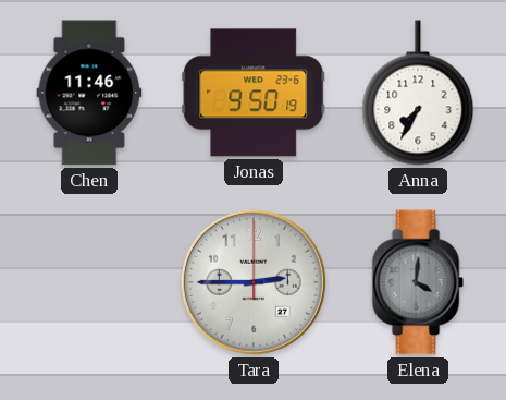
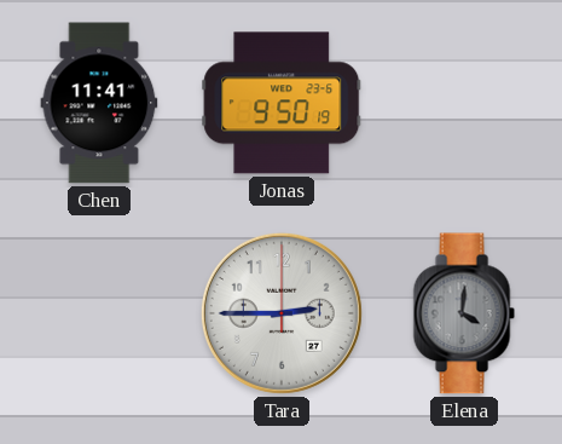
Chen: 11:46 -> 11:41 (99, 103)
Anna: 7:35 -> none (418, 93)
